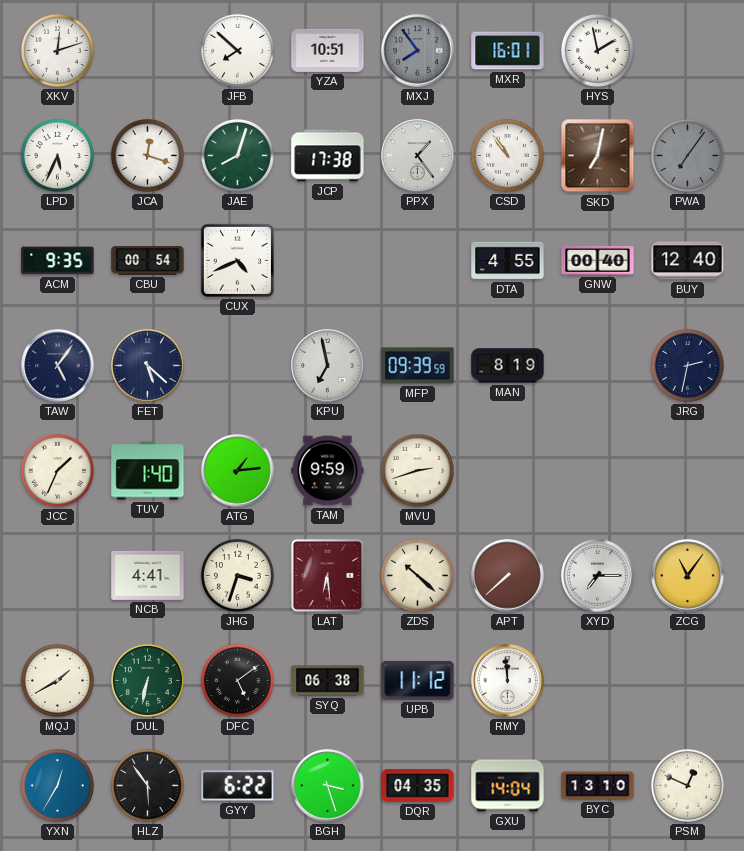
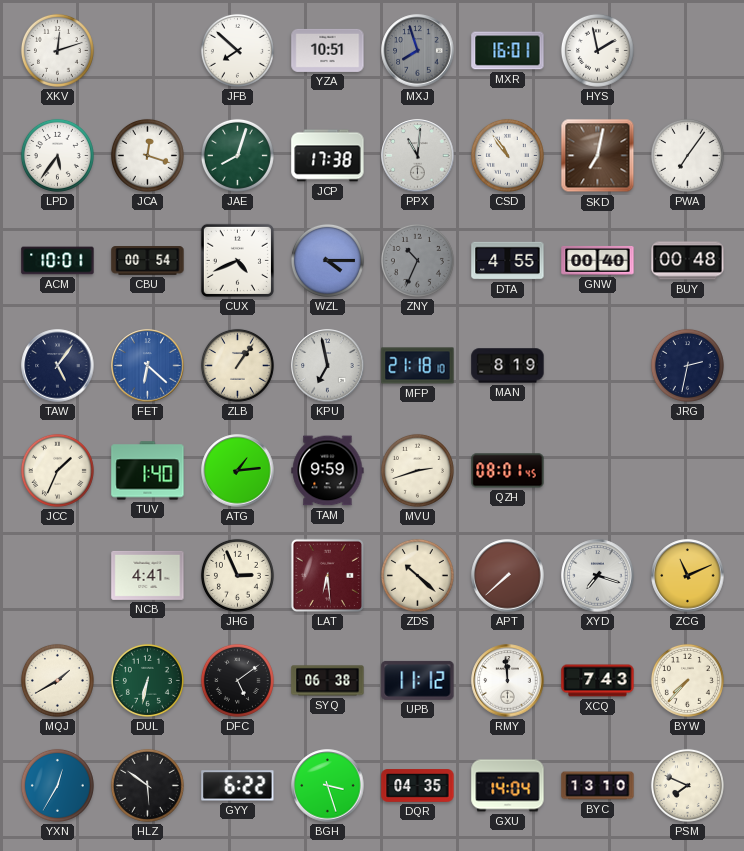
MXJ: 7:54 -> 7:57 (418, 51)
LPD: 5:34 -> 5:36 (57, 155)
PPX: 1:24 -> 11:01 (418, 156)
PWA dial: grey -> white (687, 155)
ACM: 9:35 -> 10:01 (58, 261)
WZL: none -> 4:15 (327, 260)
ZNY: none -> 10:34 (417, 260)
BUY: 12:40 -> 00:48 (688, 261)
FET: 5:22 -> 6:22 (148, 366)
FET dial: navy -> blue (148, 366)
ZLB: none -> 1:06 (237, 365)
MFP: 09:39 -> 21:18 (418, 366)
QZH: none -> 08:01 (508, 471)
JHG: 3:33 -> 2:56 (237, 575)
XYD: 7:15 -> 7:18 (598, 576)
ZCG: 11:06 -> 11:11 (688, 576)
XCQ: none -> 7:43 (598, 681)
BYW: none -> 7:37 (687, 680)
HLZ: 5:54 -> 5:51 (147, 785)
PSM: 12:49 -> 7:49 (687, 785)
